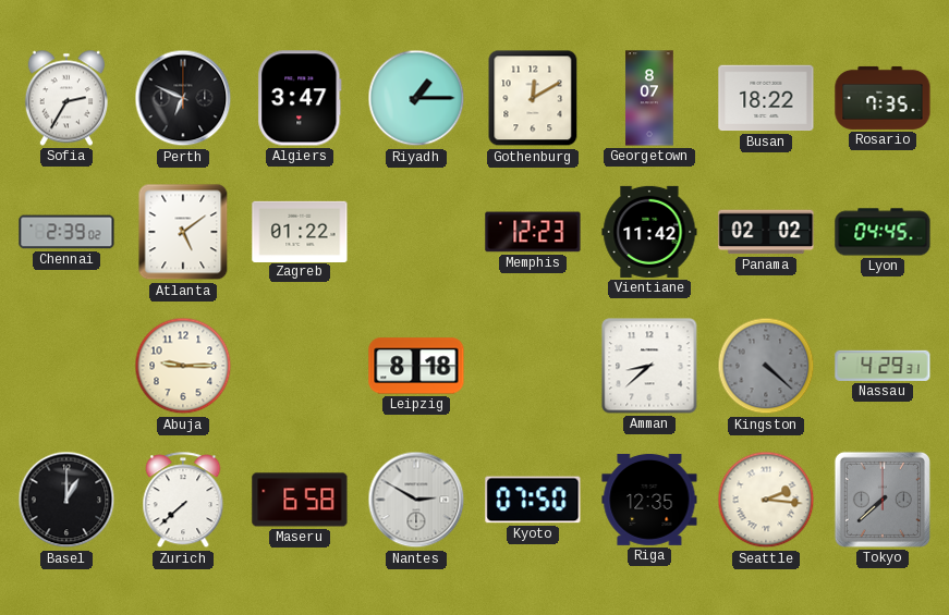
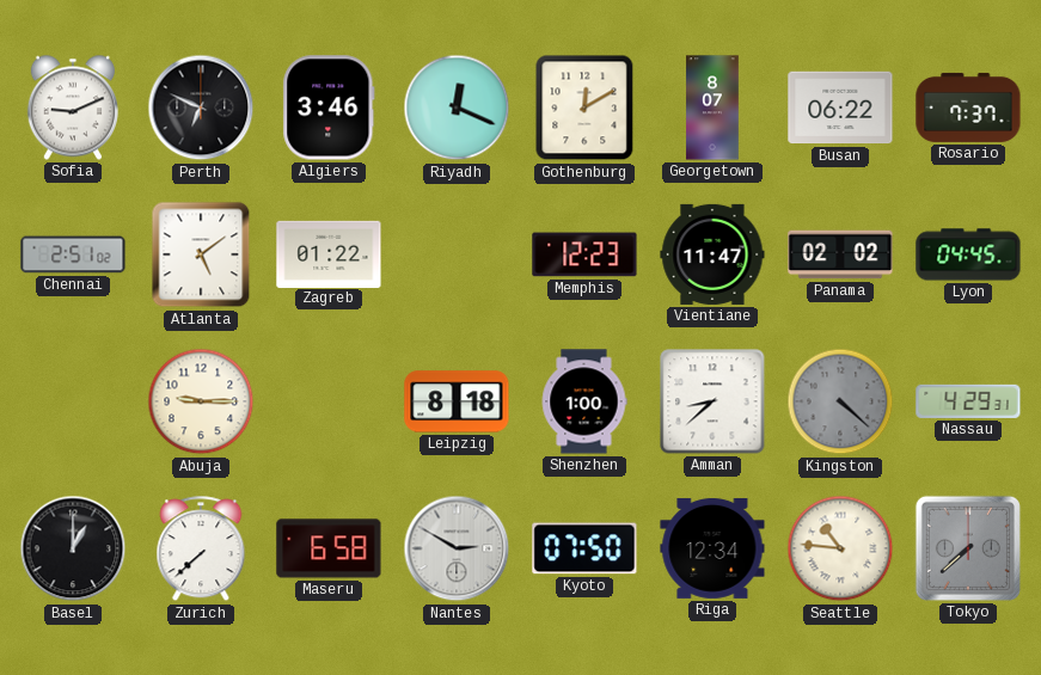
Sofia: 2:35 -> 9:11 (73, 108)
Algiers: 3:47 -> 3:46 (329, 108)
Riyadh: 1:15 -> 12:19 (457, 108)
Busan: 18:22 -> 06:22 (840, 108)
Rosario: 7:35 -> 7:37 (968, 108)
Chennai: 2:39 -> 2:51 (73, 254)
Vientiane: 11:42 -> 11:47 (712, 254)
Shenzhen: none -> 1:00 (584, 401)
Riga: 12:35 -> 12:34 (712, 548)
Seattle: 2:16 -> 10:46 (840, 548)
